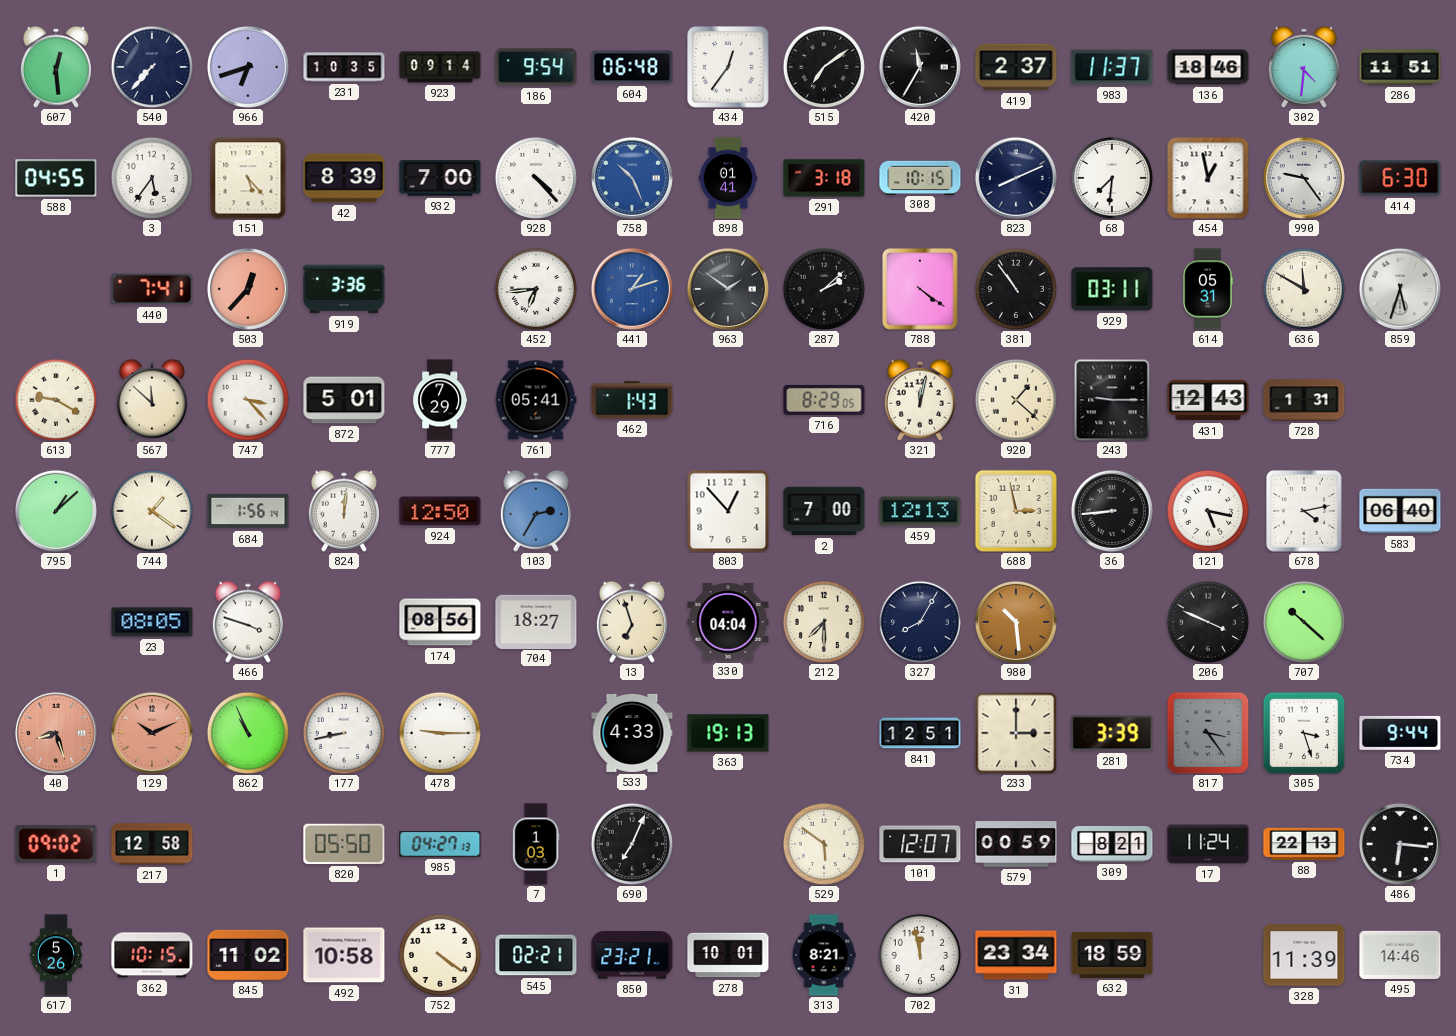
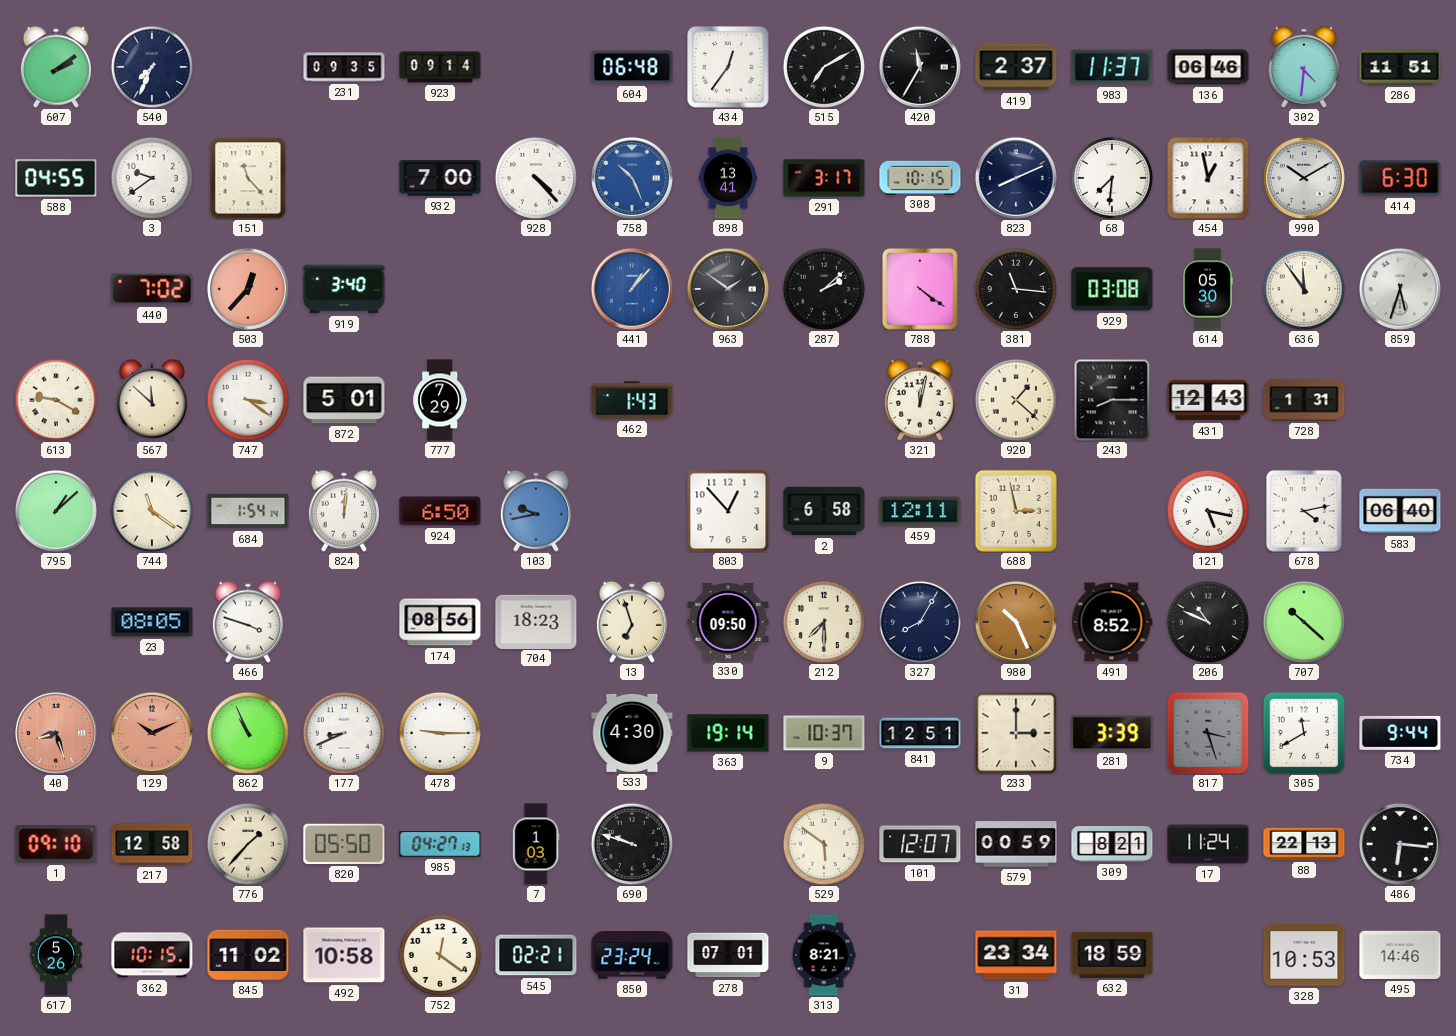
607: 12:29 -> 2:09 (56, 67)
540: 7:37 -> 7:34 (152, 67)
966: 6:42 -> none (248, 67)
231: 10:35 -> 09:35 (344, 67)
186: 9:54 -> none (536, 67)
515: 7:09 -> 7:10 (824, 67)
136: 18:46 -> 06:46 (1208, 67)
3: 5:36 -> 9:39 (152, 178)
151: 5:23 -> 11:23 (248, 178)
42: 8:39 -> none (344, 178)
898: 01:41 -> 13:41 (728, 178)
291: 3:18 -> 3:17 (824, 178)
990: 9:24 -> 10:10 (1304, 178)
440: 7:41 -> 7:02 (152, 289)
919: 3:36 -> 3:40 (344, 289)
452: 6:44 -> none (536, 289)
441: 1:12 -> 1:07 (632, 289)
381: 10:54 -> 11:16 (1016, 289)
929: 03:11 -> 03:08 (1112, 289)
614: 05:31 -> 05:30 (1208, 289)
636: 11:50 -> 11:54 (1304, 289)
747: 3:23 -> 3:21 (248, 400)
761: 05:41 -> none (536, 400)
716: 8:29 -> none (824, 400)
243: 9:15 -> 8:15 (1112, 400)
744: 1:21 -> 11:21 (152, 511)
684: 1:56 -> 1:54 (248, 511)
924: 12:50 -> 6:50 (440, 511)
103: 2:35 -> 9:43 (536, 511)
2: 7:00 -> 6:58 (824, 511)
459: 12:13 -> 12:11 (920, 511)
36: 8:44 -> none (1112, 511)
704: 18:27 -> 18:23 (536, 621)
330: 04:04 -> 09:50 (728, 622)
980: 10:29 -> 10:26 (1016, 622)
491: none -> 8:52 (1112, 622)
206: 3:49 -> 10:49 (1208, 622)
177: 8:43 -> 8:41 (344, 733)
533: 4:33 -> 4:30 (632, 733)
363: 19:13 -> 19:14 (728, 733)
9: none -> 10:37 (824, 733)
817: 3:24 -> 3:27 (1208, 733)
305: 3:27 -> 11:40 (1304, 733)
1: 09:02 -> 09:10 (56, 844)
776: none -> 1:37 (248, 844)
690: 7:04 -> 9:48 (632, 844)
752: 4:21 -> 12:21 (440, 955)
850: 23:21 -> 23:24 (632, 955)
278: 10:01 -> 07:01 (728, 955)
702: 11:58 -> none (920, 955)
328: 11:39 -> 10:53 (1304, 955)
